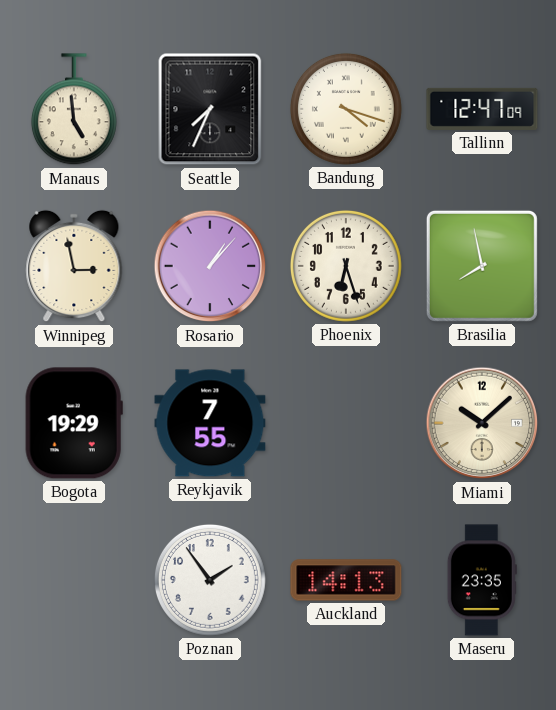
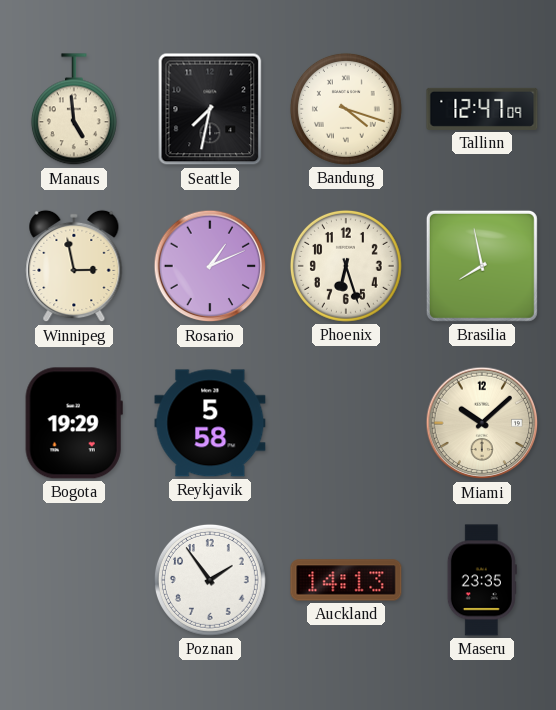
Seattle: 7:34 -> 7:32 (210, 109)
Rosario: 1:07 -> 1:11 (210, 266)
Reykjavik: 7:55 -> 5:58 (210, 423)
